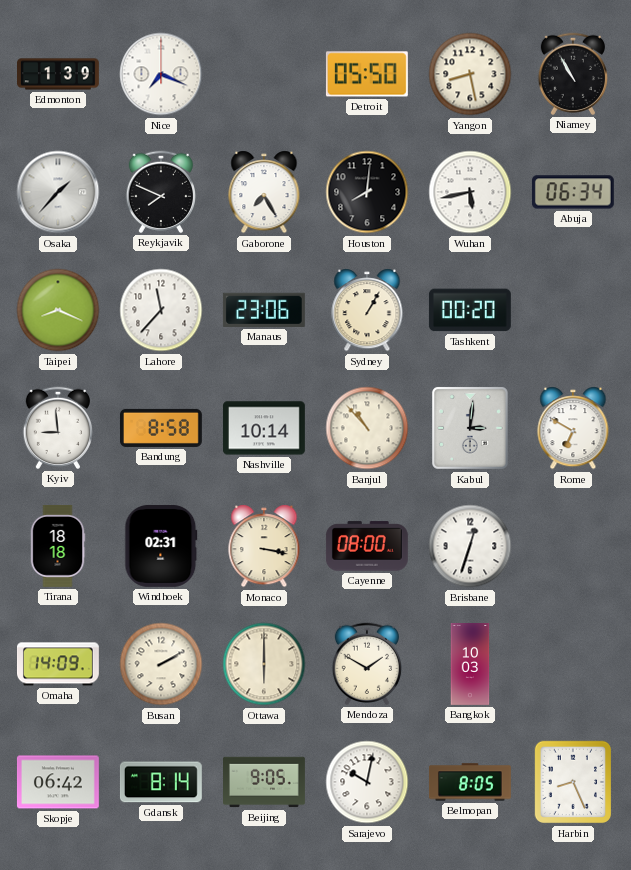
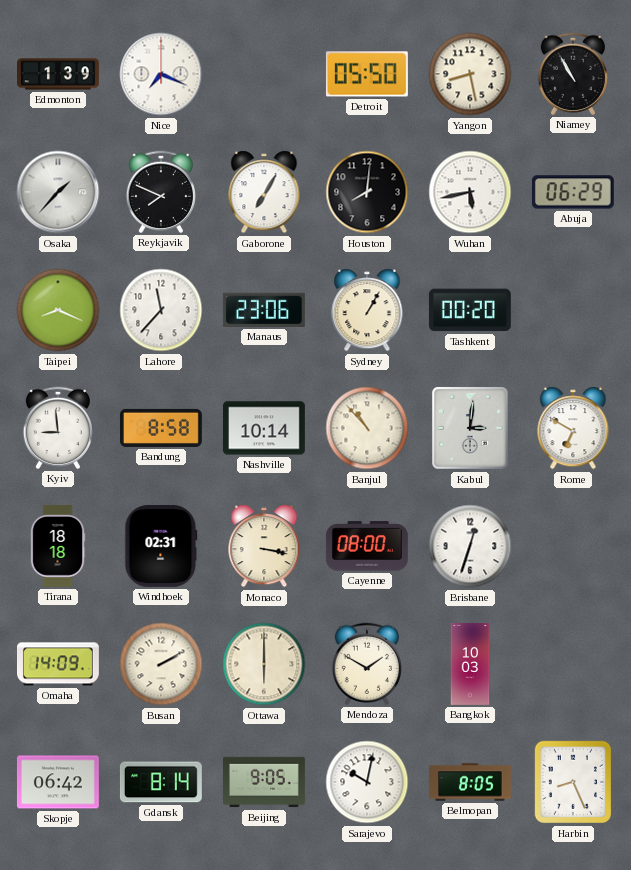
Gaborone: 7:25 -> 7:05 (264, 192)
Abuja: 06:34 -> 06:29 (573, 192)
